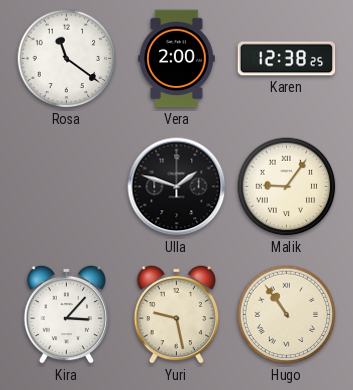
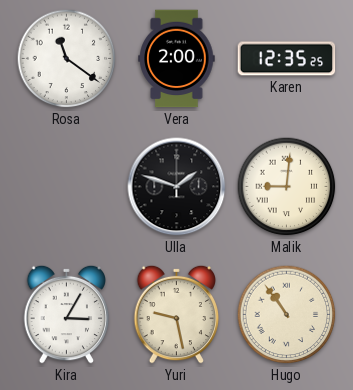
Karen: 12:38 -> 12:35 (287, 59)
Malik: 9:06 -> 9:01 (287, 187)
Kira: 3:07 -> 3:05 (67, 314)
